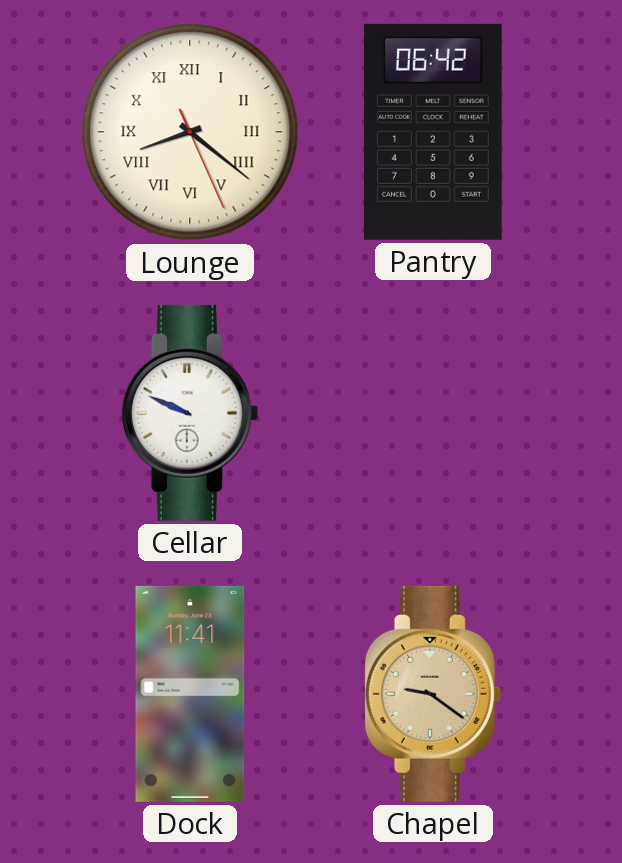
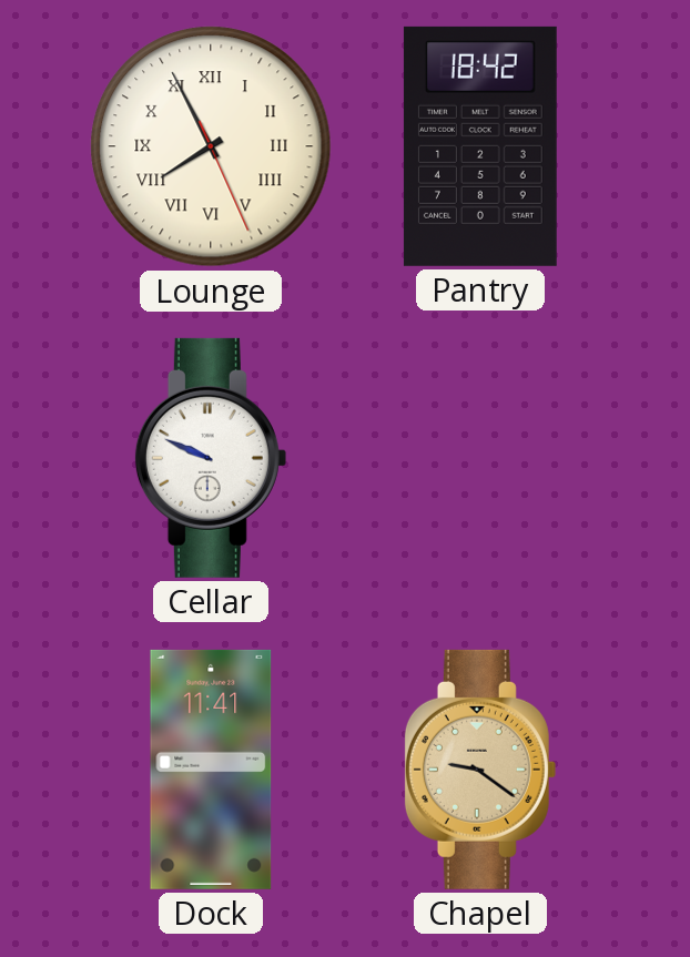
Lounge: 8:21 -> 7:55 (211, 146)
Pantry: 06:42 -> 18:42 (480, 146)
